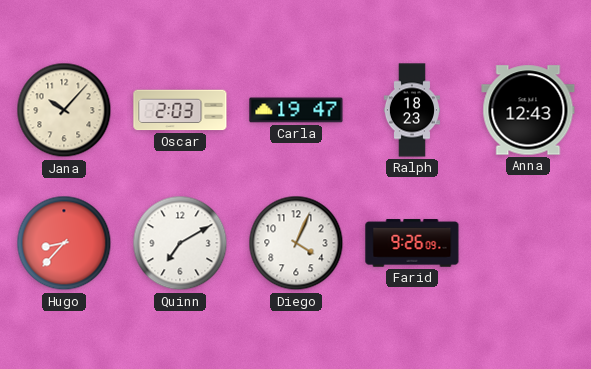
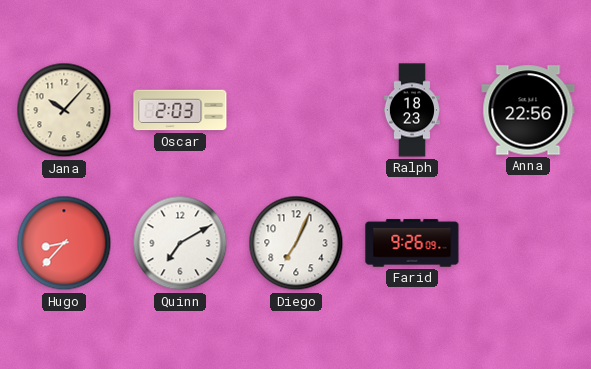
Carla: 19:47 -> none (296, 110)
Anna: 12:43 -> 22:56 (528, 110)
Diego: 4:04 -> 7:04 (296, 243)
